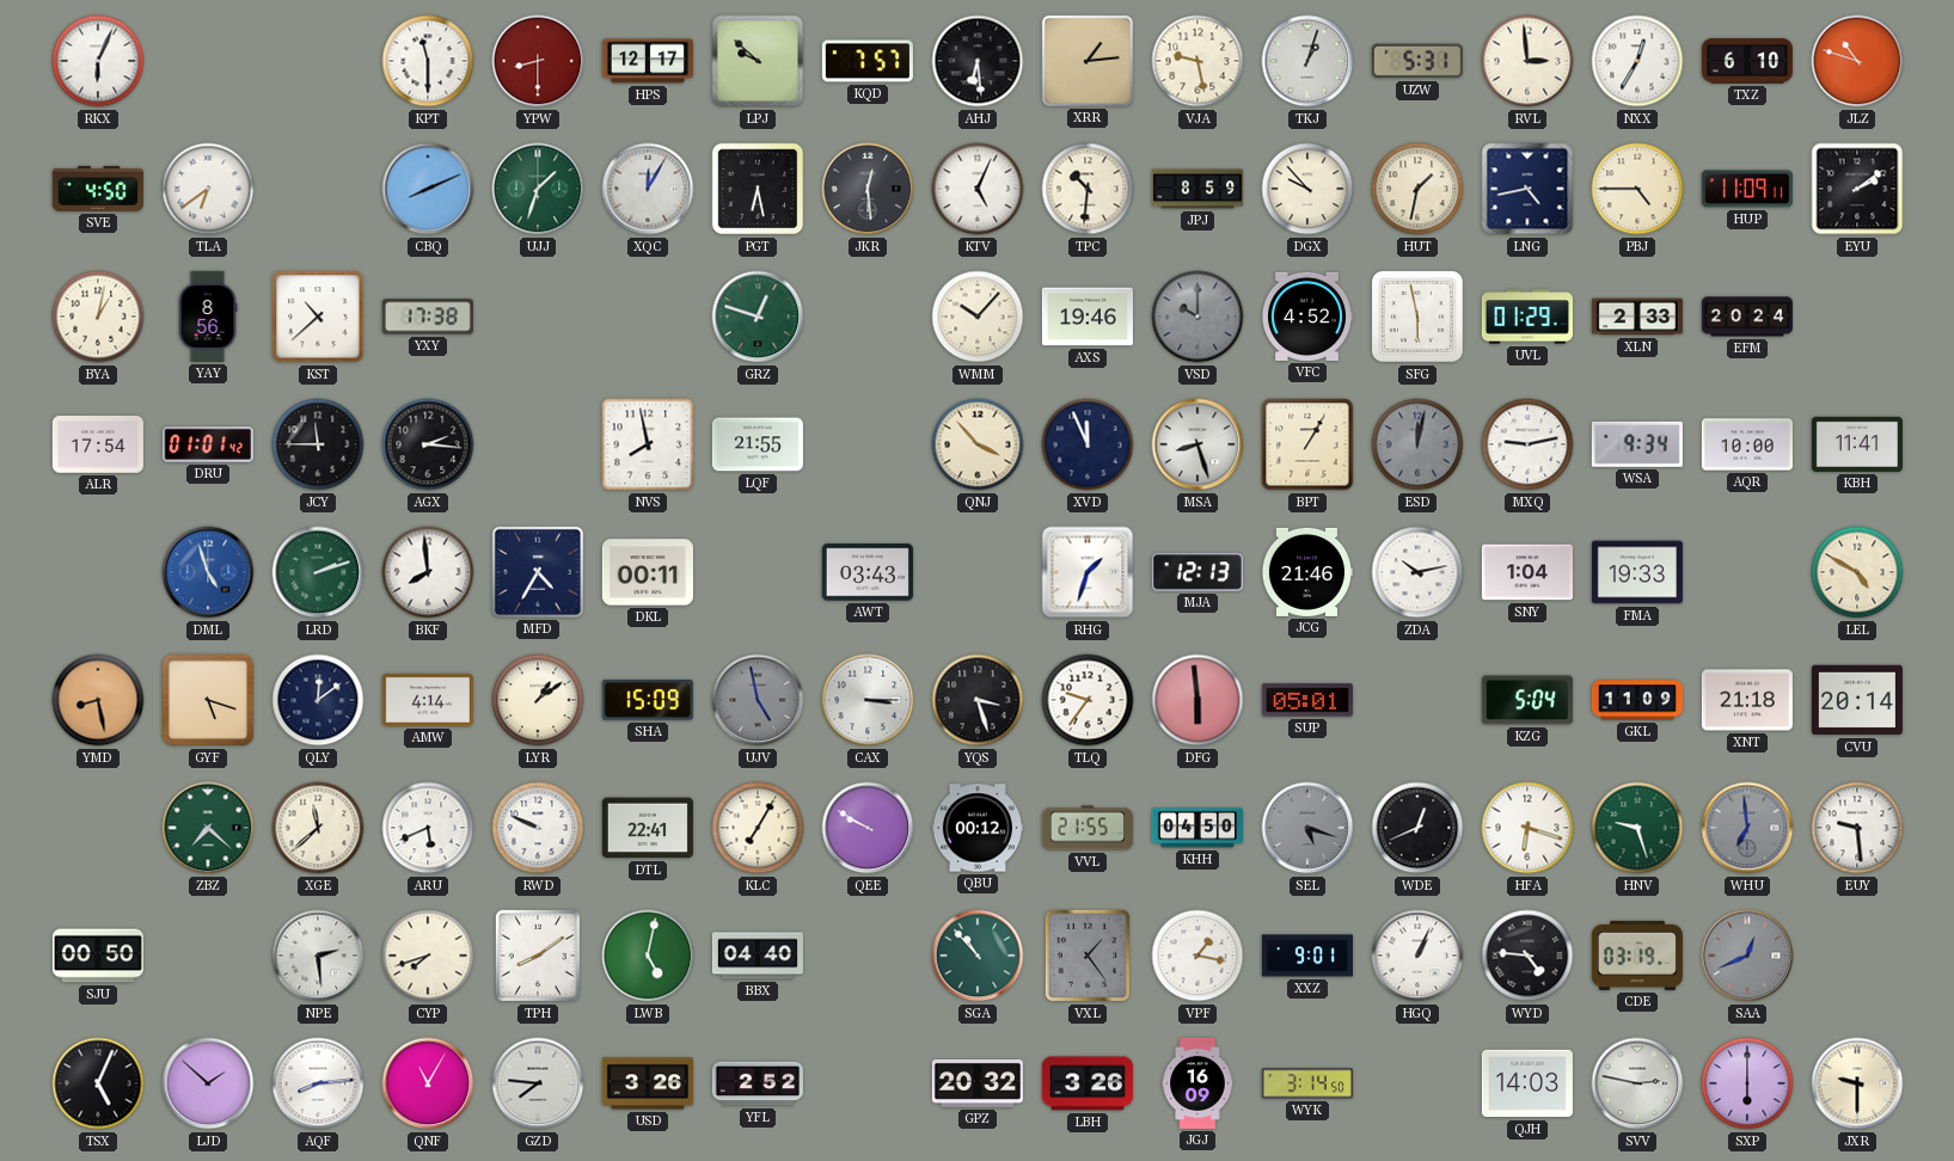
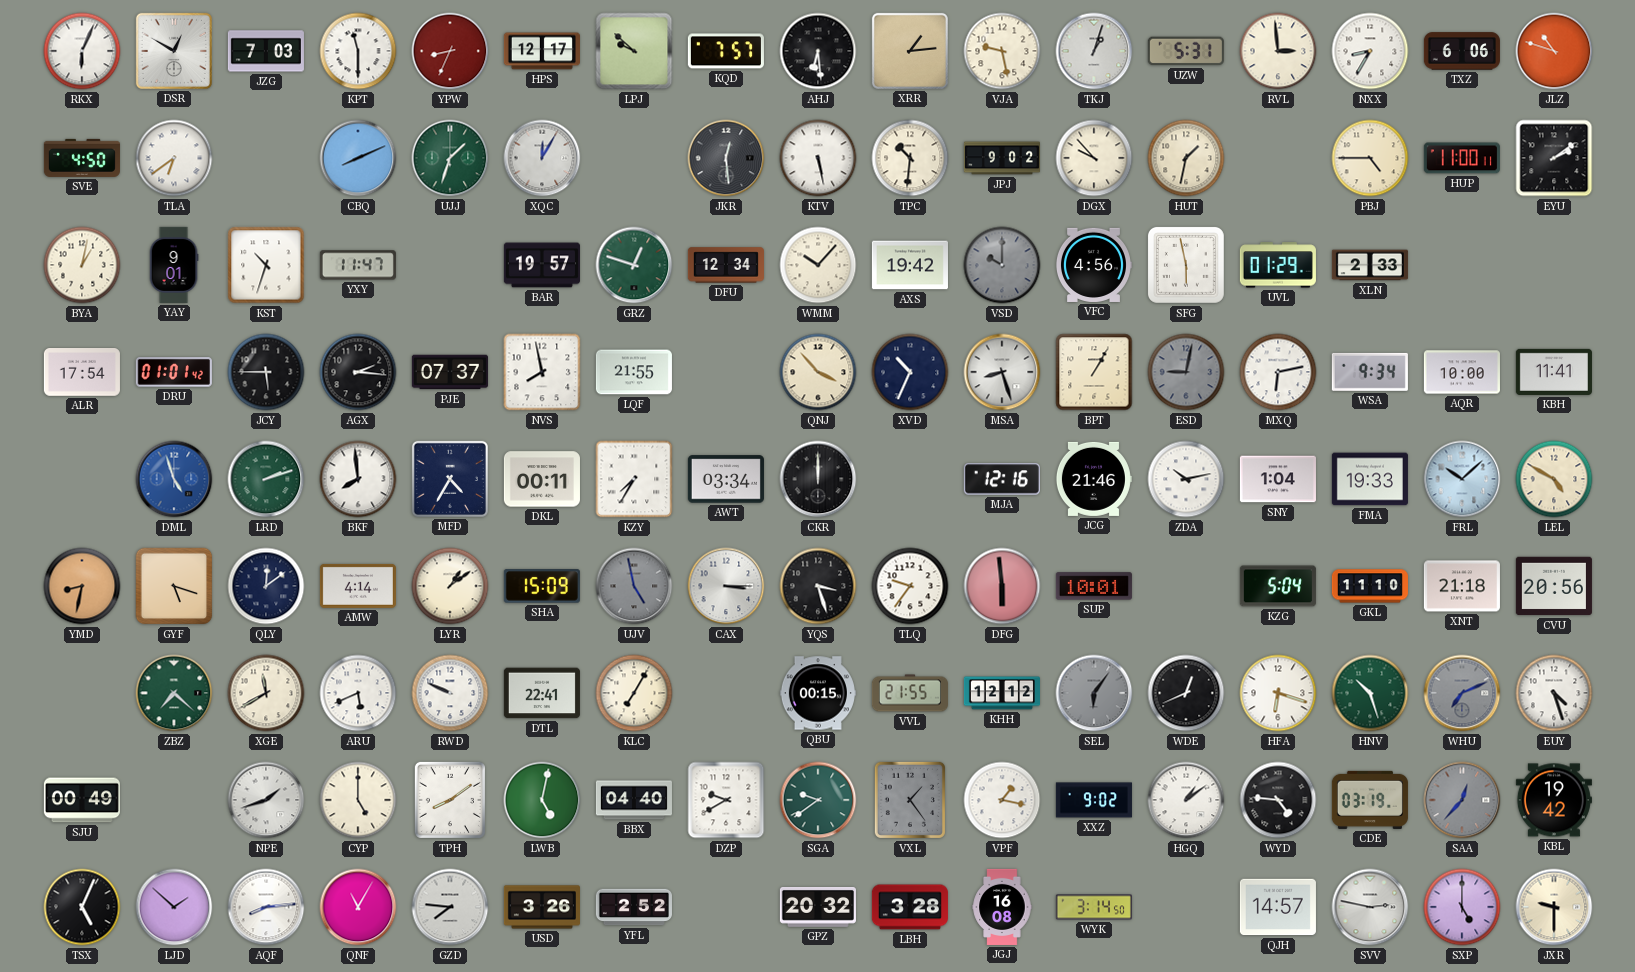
DSR: none -> 12:50 (174, 51)
JZG: none -> 7:03 (266, 51)
YPW: 8:30 -> 8:34 (450, 51)
NXX: 12:35 -> 8:35 (1370, 51)
TXZ: 6:10 -> 6:06 (1462, 51)
PGT: 6:28 -> none (758, 189)
KTV: 5:04 -> 5:28 (818, 158)
JPJ: 8:59 -> 9:02 (1002, 158)
LNG: 4:43 -> none (1527, 189)
HUP: 11:09 -> 11:00 (1462, 158)
YAY: 8:56 -> 9:01 (174, 265)
KST: 10:38 -> 10:33 (266, 265)
YXY: 17:38 -> 11:47 (358, 265)
BAR: none -> 19:57 (542, 265)
DFU: none -> 12:34 (726, 265)
AXS: 19:46 -> 19:42 (910, 265)
VFC: 4:52 -> 4:56 (1093, 265)
EFM: 20:24 -> none (1747, 317)
JCY: 11:45 -> 5:45 (266, 372)
PJE: none -> 07:37 (450, 372)
XVD: 11:56 -> 10:34 (910, 372)
ESD: 12:02 -> 9:02 (1186, 372)
MXQ: 9:13 -> 6:13 (1278, 372)
KZY: none -> 7:35 (634, 479)
AWT: 03:43 -> 03:34 (726, 479)
CKR: none -> 12:00 (818, 479)
RHG: 1:33 -> none (1088, 572)
MJA: 12:13 -> 12:16 (1002, 479)
FRL: none -> 10:08 (1462, 479)
YMD: 8:28 -> 8:32 (82, 586)
SUP: 05:01 -> 10:01 (1094, 586)
GKL: 11:09 -> 11:10 (1370, 586)
CVU: 20:14 -> 20:56 (1554, 586)
XGE: 11:38 -> 11:40 (266, 693)
QEE: 9:50 -> none (868, 828)
QBU: 00:12 -> 00:15 (818, 693)
KHH: 04:50 -> 12:12 (1002, 693)
SEL: 5:18 -> 6:06 (1094, 693)
HNV: 9:27 -> 10:27 (1370, 693)
WHU: 6:59 -> 7:11 (1462, 693)
EUY: 9:29 -> 4:27 (1554, 693)
SJU: 00:50 -> 00:49 (82, 800)
NPE: 2:29 -> 1:42 (266, 800)
CYP: 7:42 -> 5:00 (358, 800)
DZP: none -> 9:40 (726, 800)
SGA: 10:53 -> 9:39 (818, 800)
XXZ: 9:01 -> 9:02 (1094, 800)
HGQ: 1:04 -> 1:09 (1186, 800)
SAA: 12:41 -> 12:37 (1462, 800)
KBL: none -> 19:42 (1554, 800)
LBH: 3:26 -> 3:28 (910, 907)
JGJ: 16:09 -> 16:08 (1002, 907)
QJH: 14:03 -> 14:57 (1278, 907)
SXP: 6:00 -> 5:00 (1462, 907)
